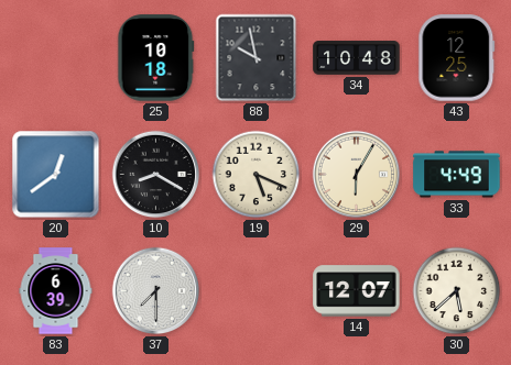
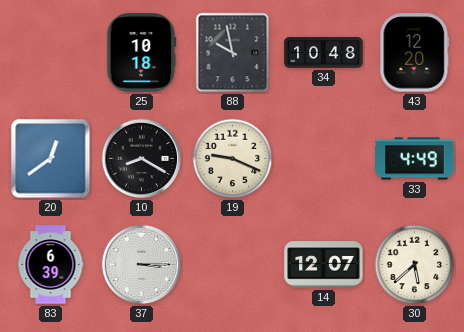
43: 12:25 -> 12:20 (415, 53)
19: 5:19 -> 9:19 (233, 159)
29: 6:05 -> none (357, 175)
37: 7:30 -> 3:15 (142, 265)
